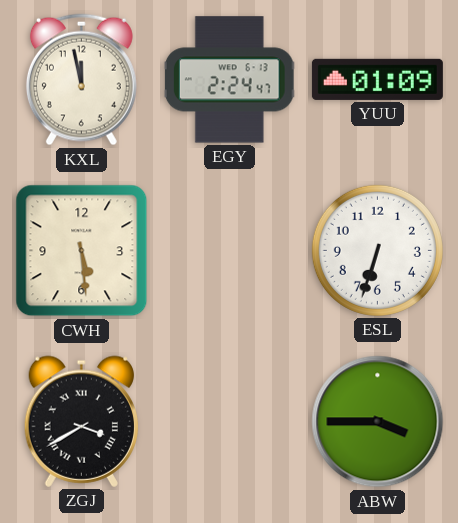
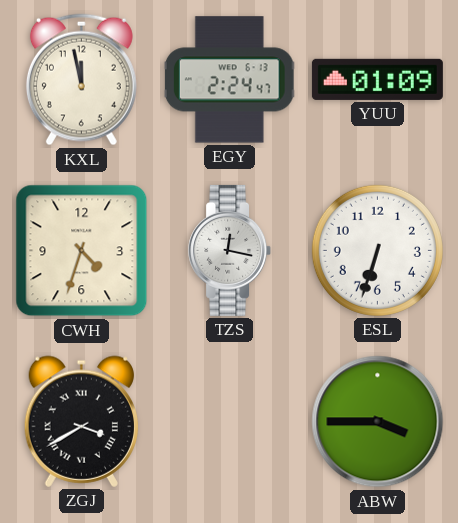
CWH: 5:29 -> 4:33 (82, 251)
TZS: none -> 12:17 (230, 250)
